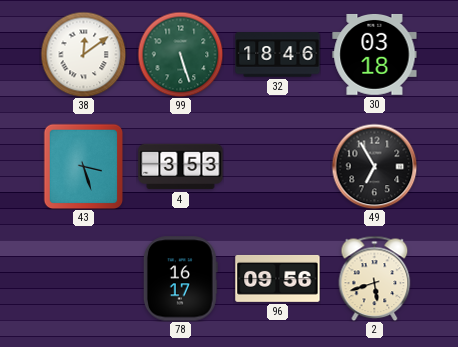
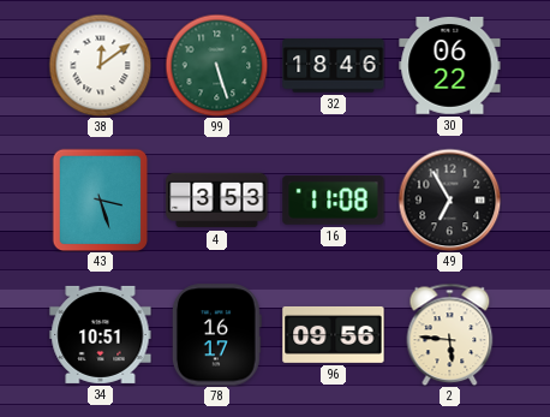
30: 03:18 -> 06:22 (450, 65)
16: none -> 11:08 (334, 201)
34: none -> 10:51 (101, 334)
2: 5:42 -> 5:46 (450, 334)
